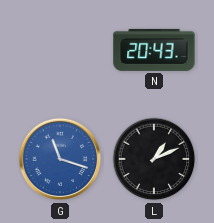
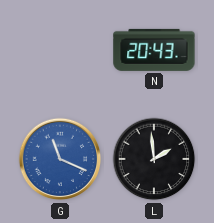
G: 11:18 -> 11:19 (60, 159)
L: 1:11 -> 1:59 (154, 159)
